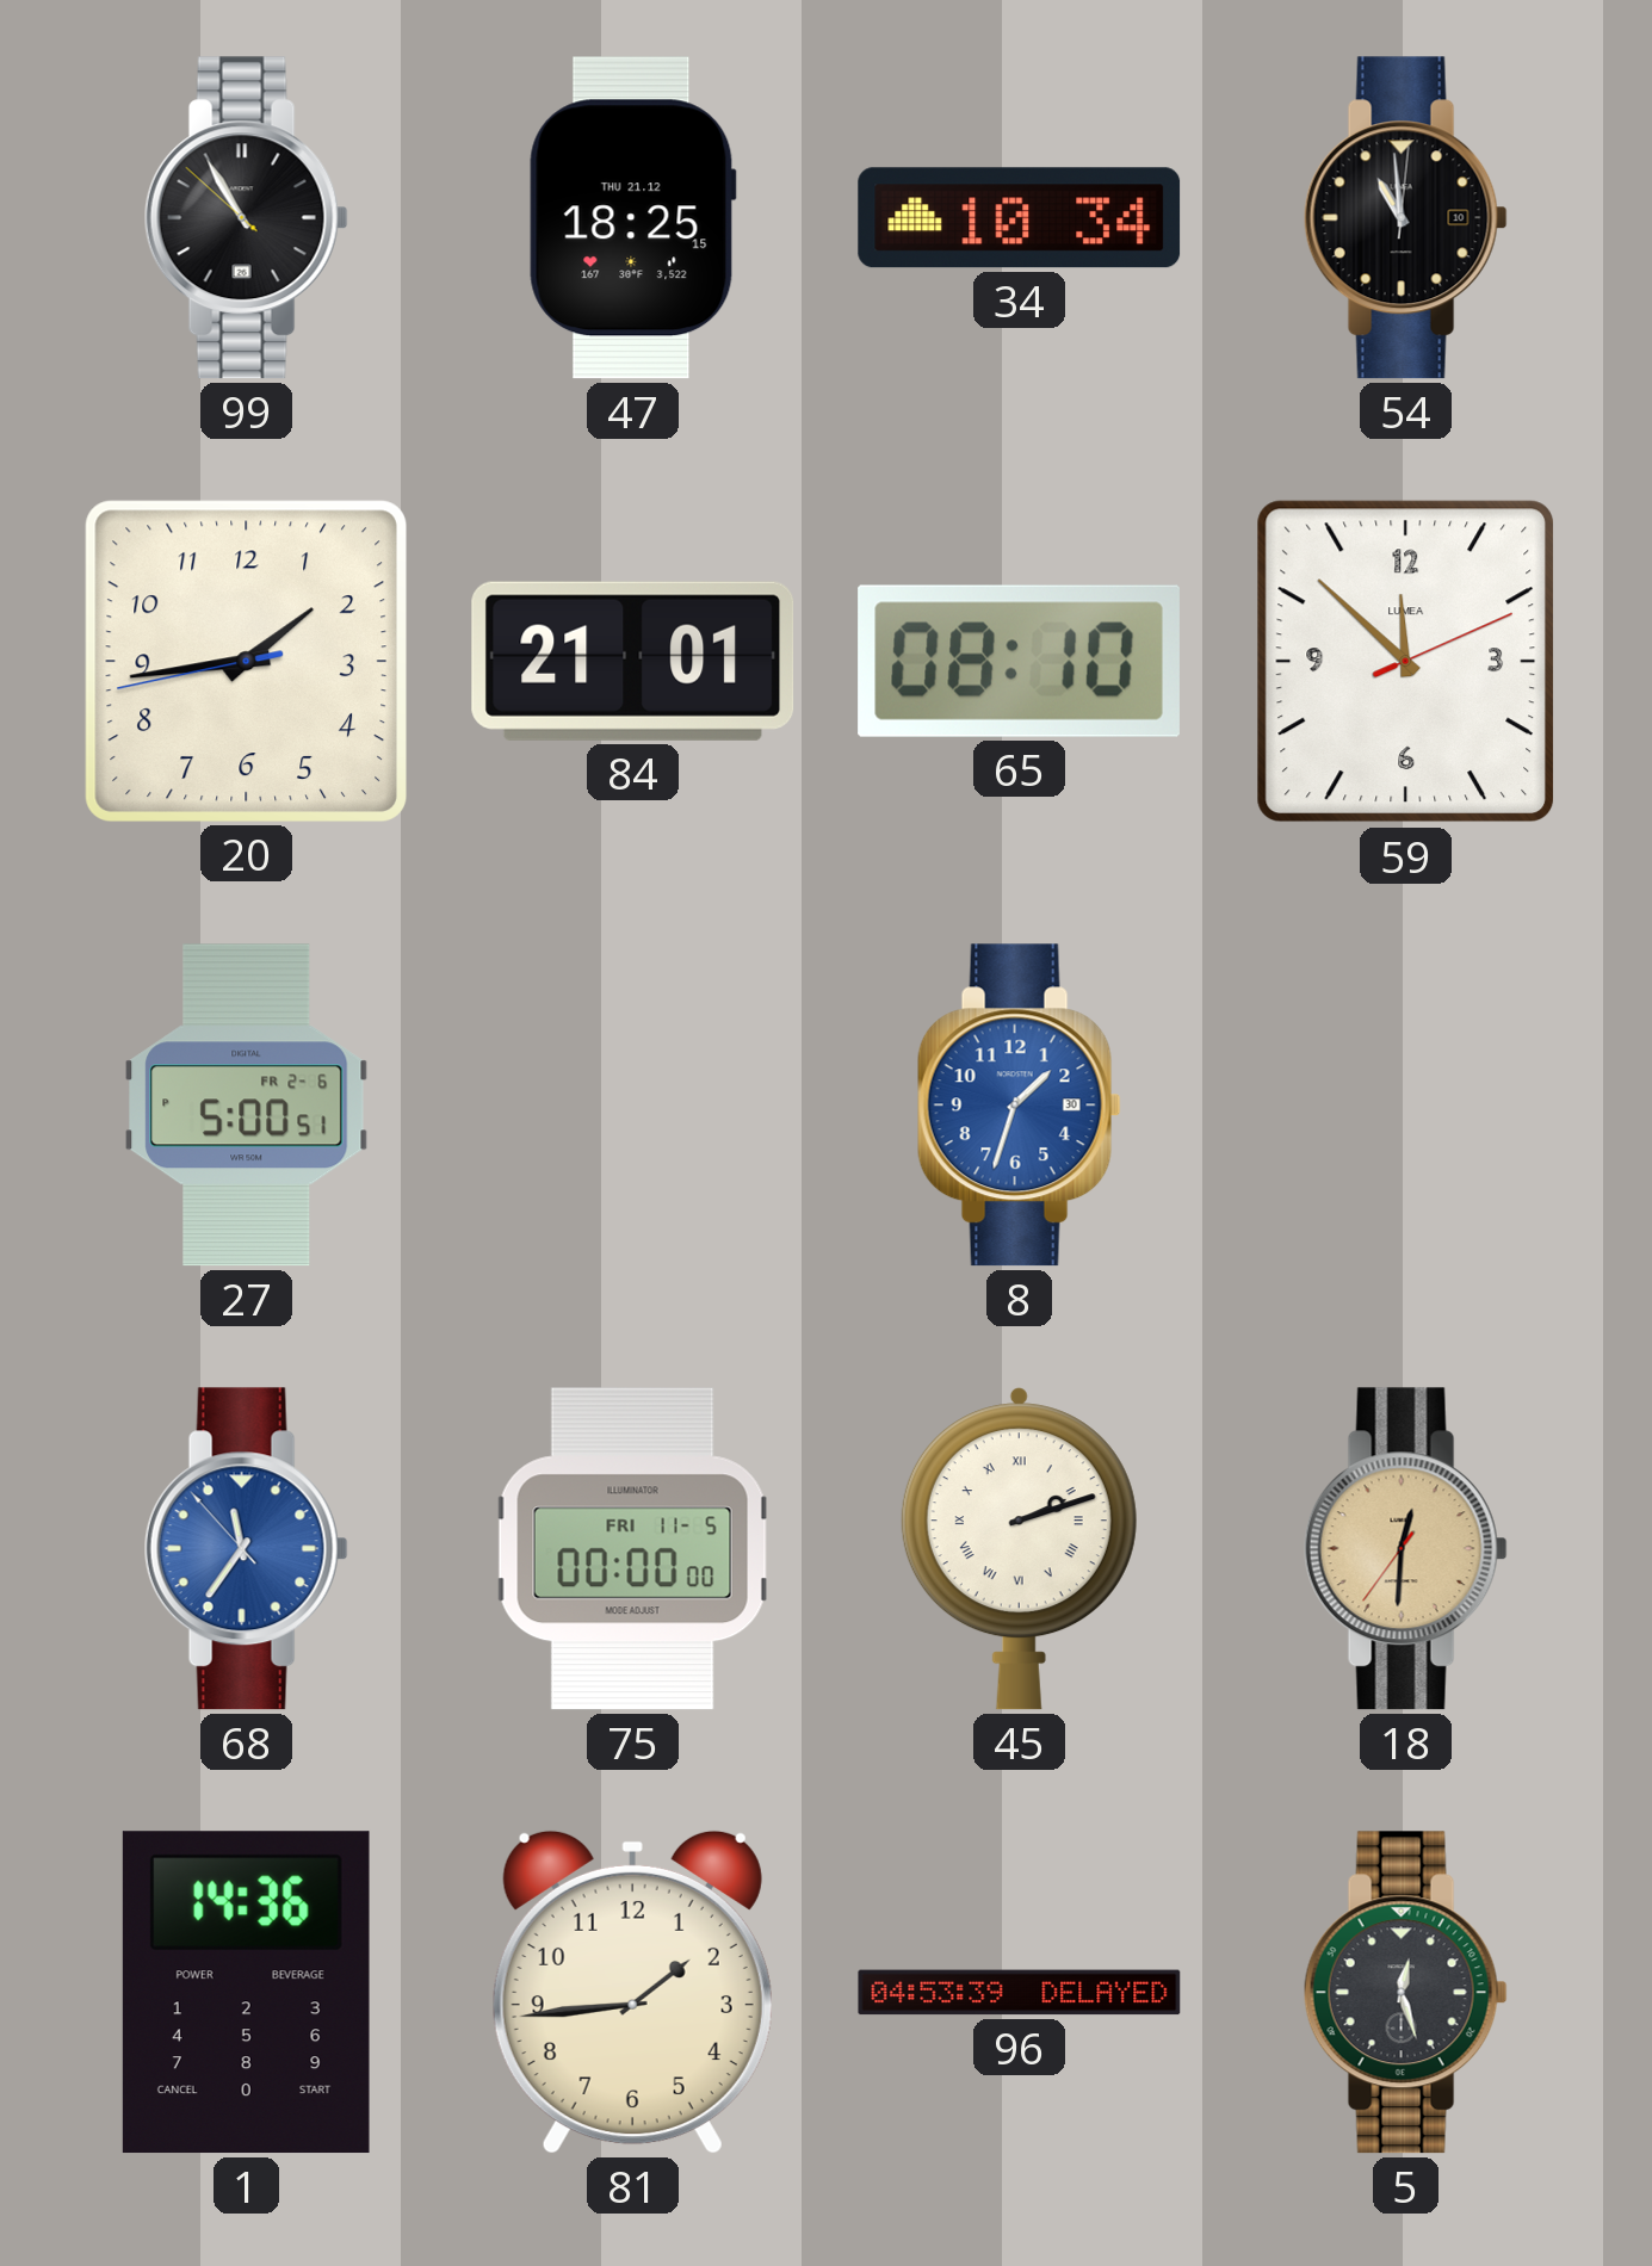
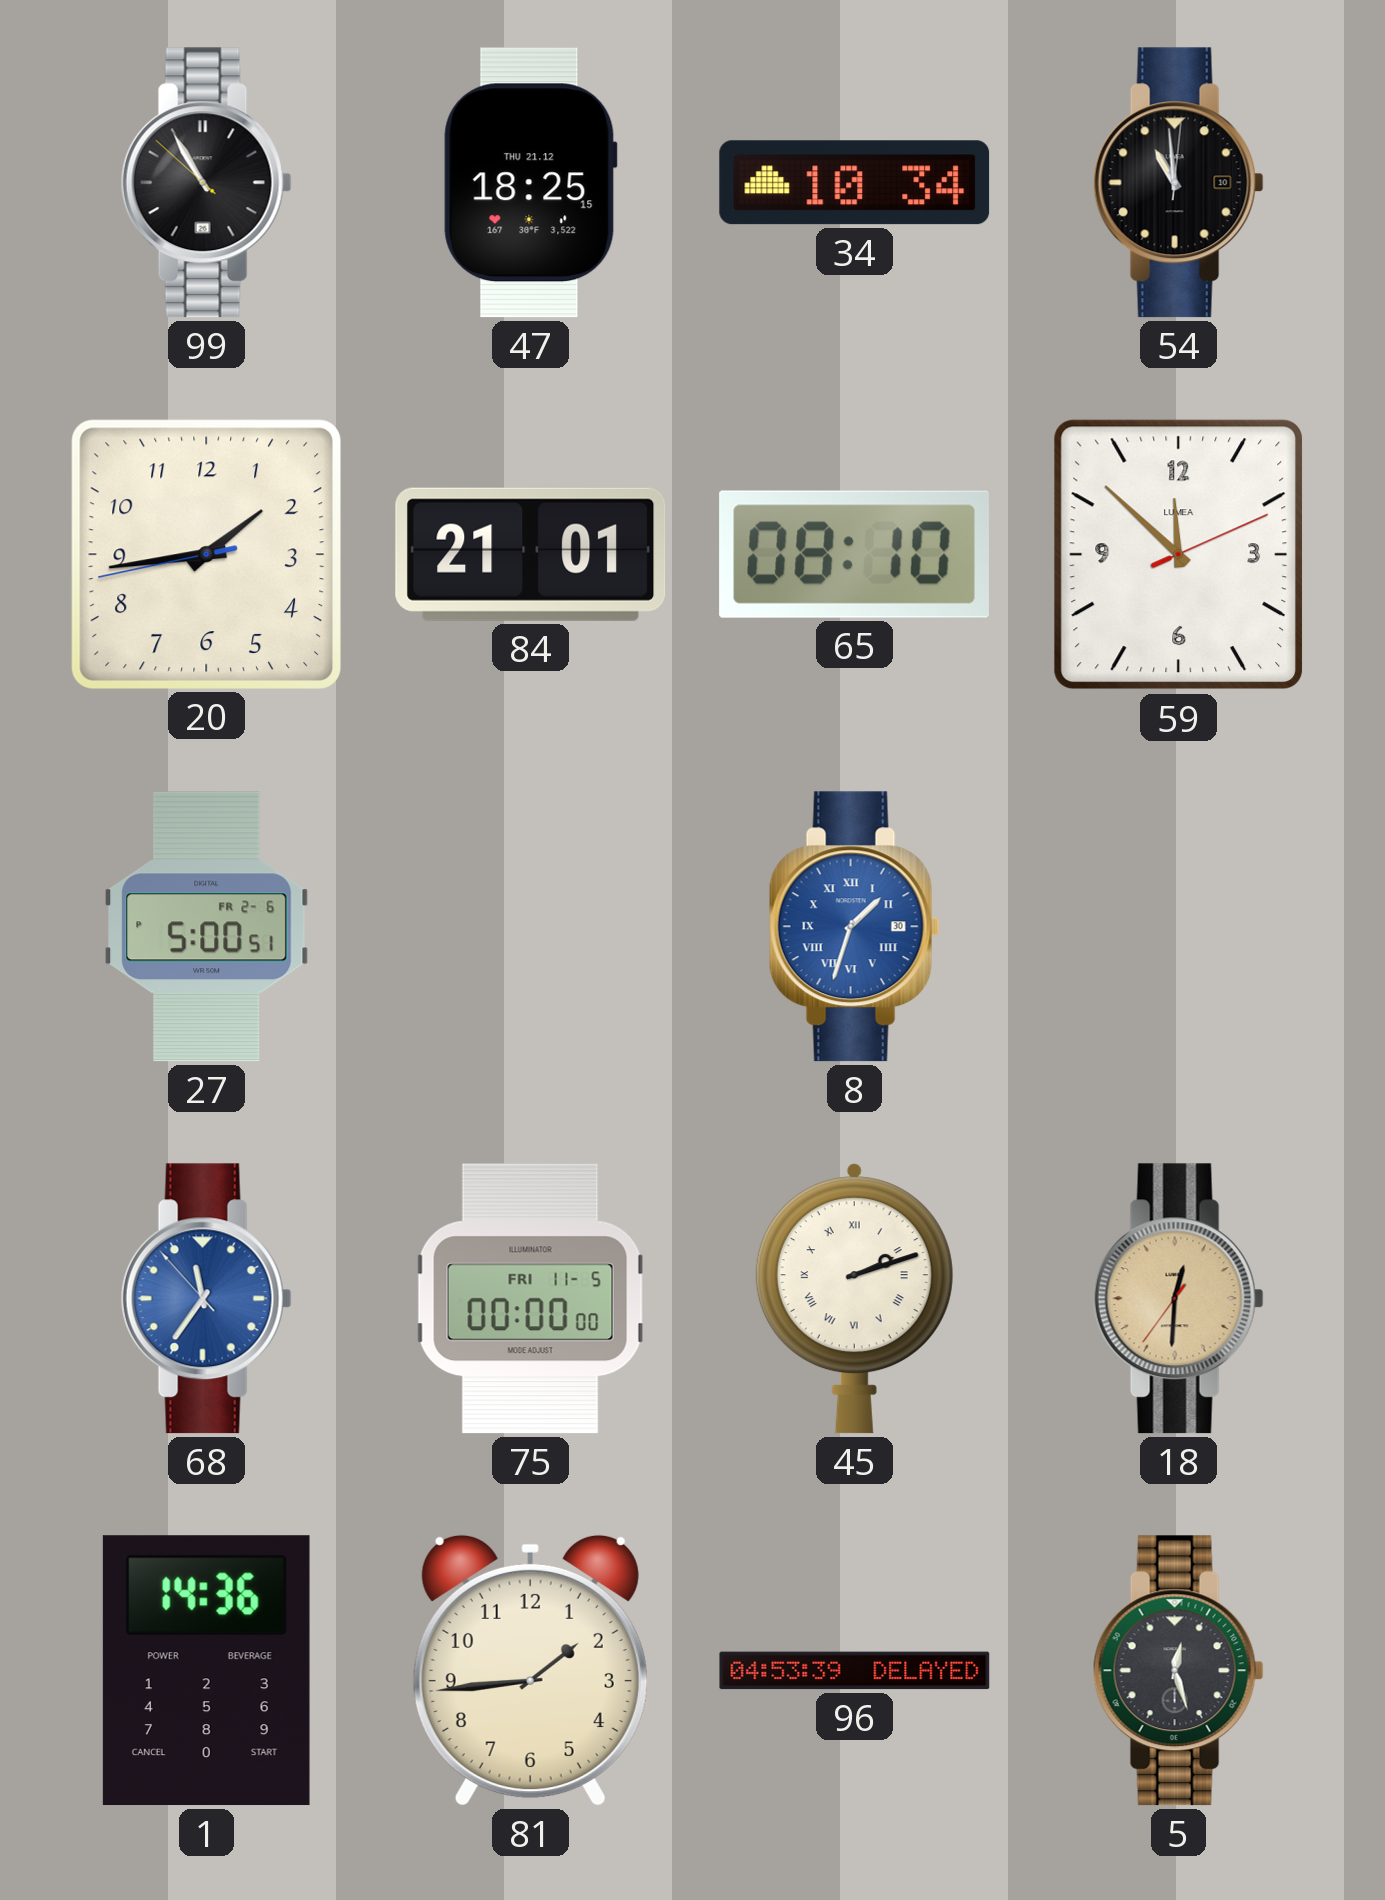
8 numerals: Arabic -> Roman (854, 927)
